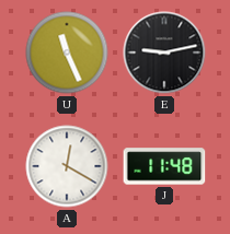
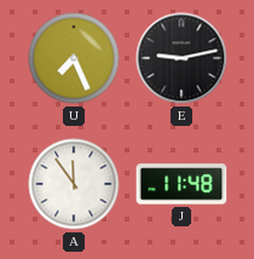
U: 11:26 -> 7:26 (74, 58)
A: 12:20 -> 11:54 (74, 184)
